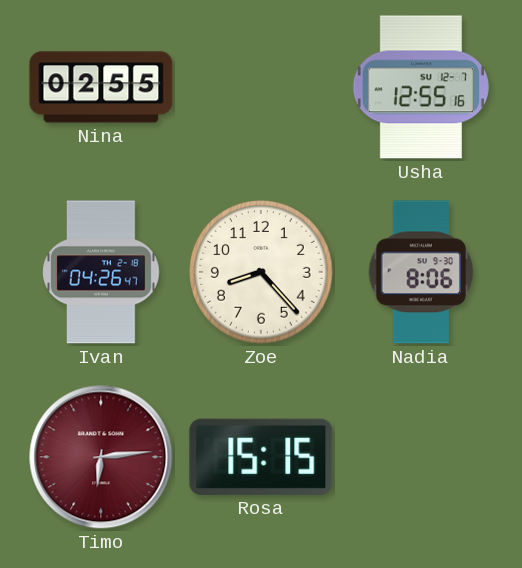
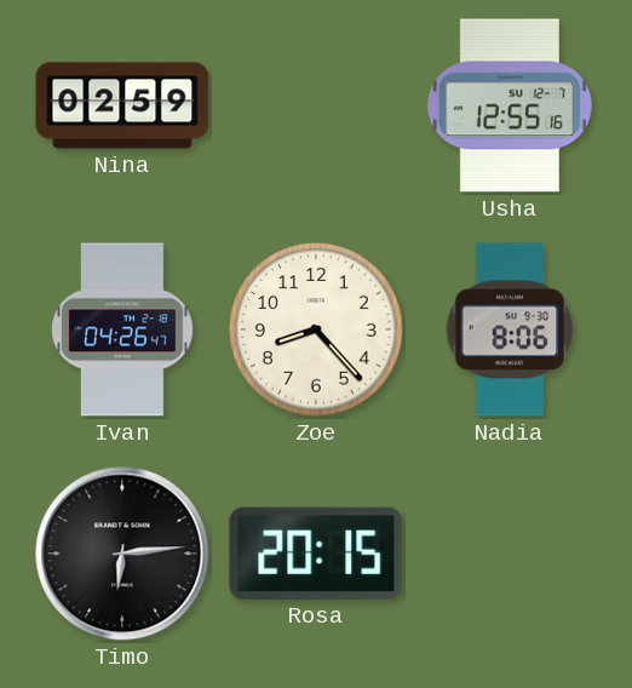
Nina: 02:55 -> 02:59 (122, 105)
Timo dial: burgundy -> black (122, 554)
Rosa: 15:15 -> 20:15 (316, 554)
